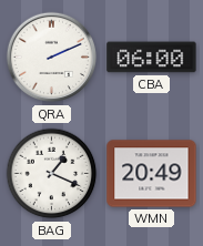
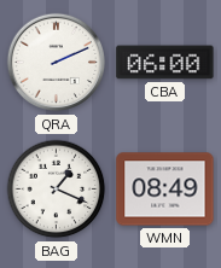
WMN: 20:49 -> 08:49 (165, 190)
